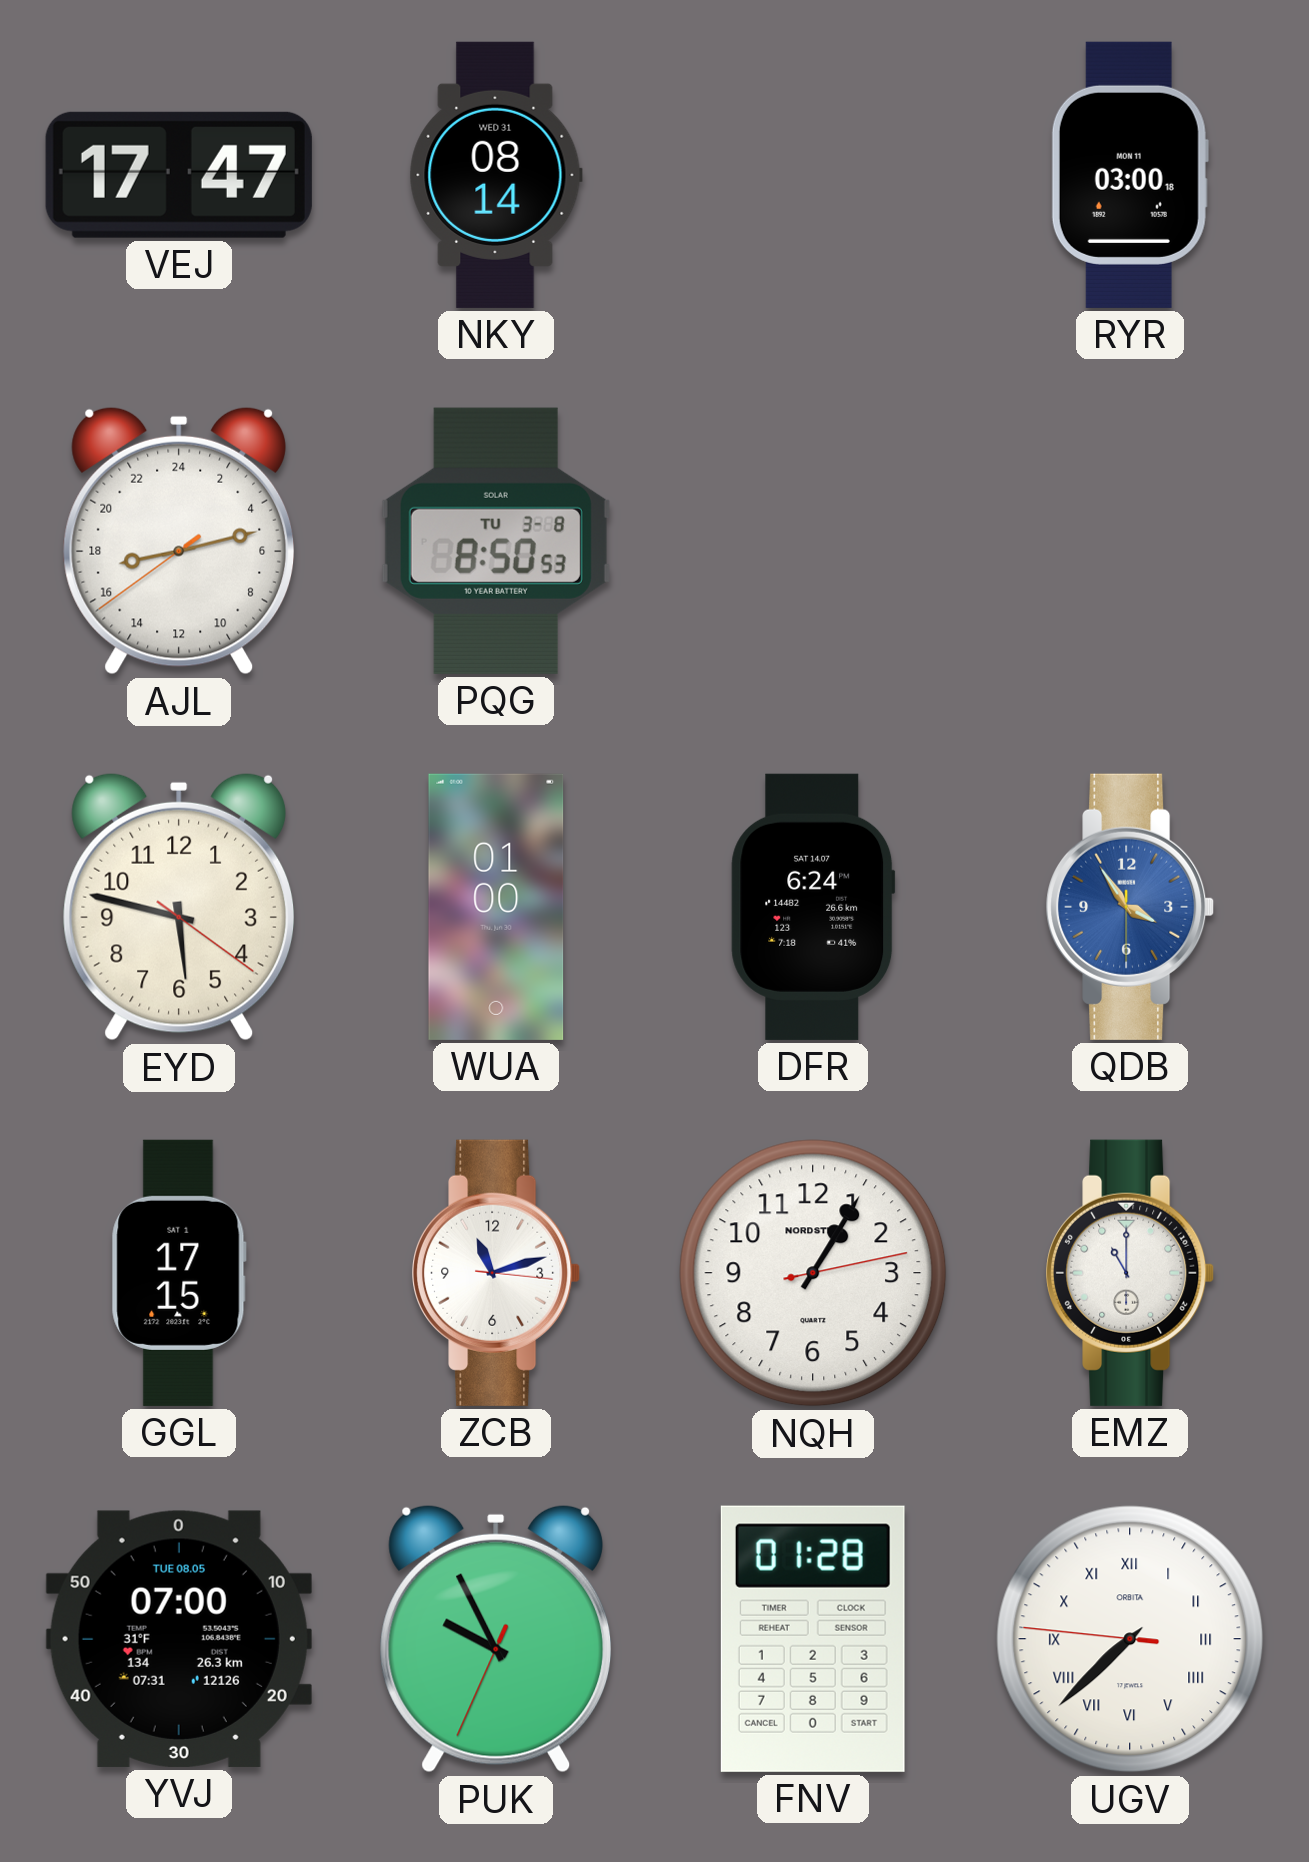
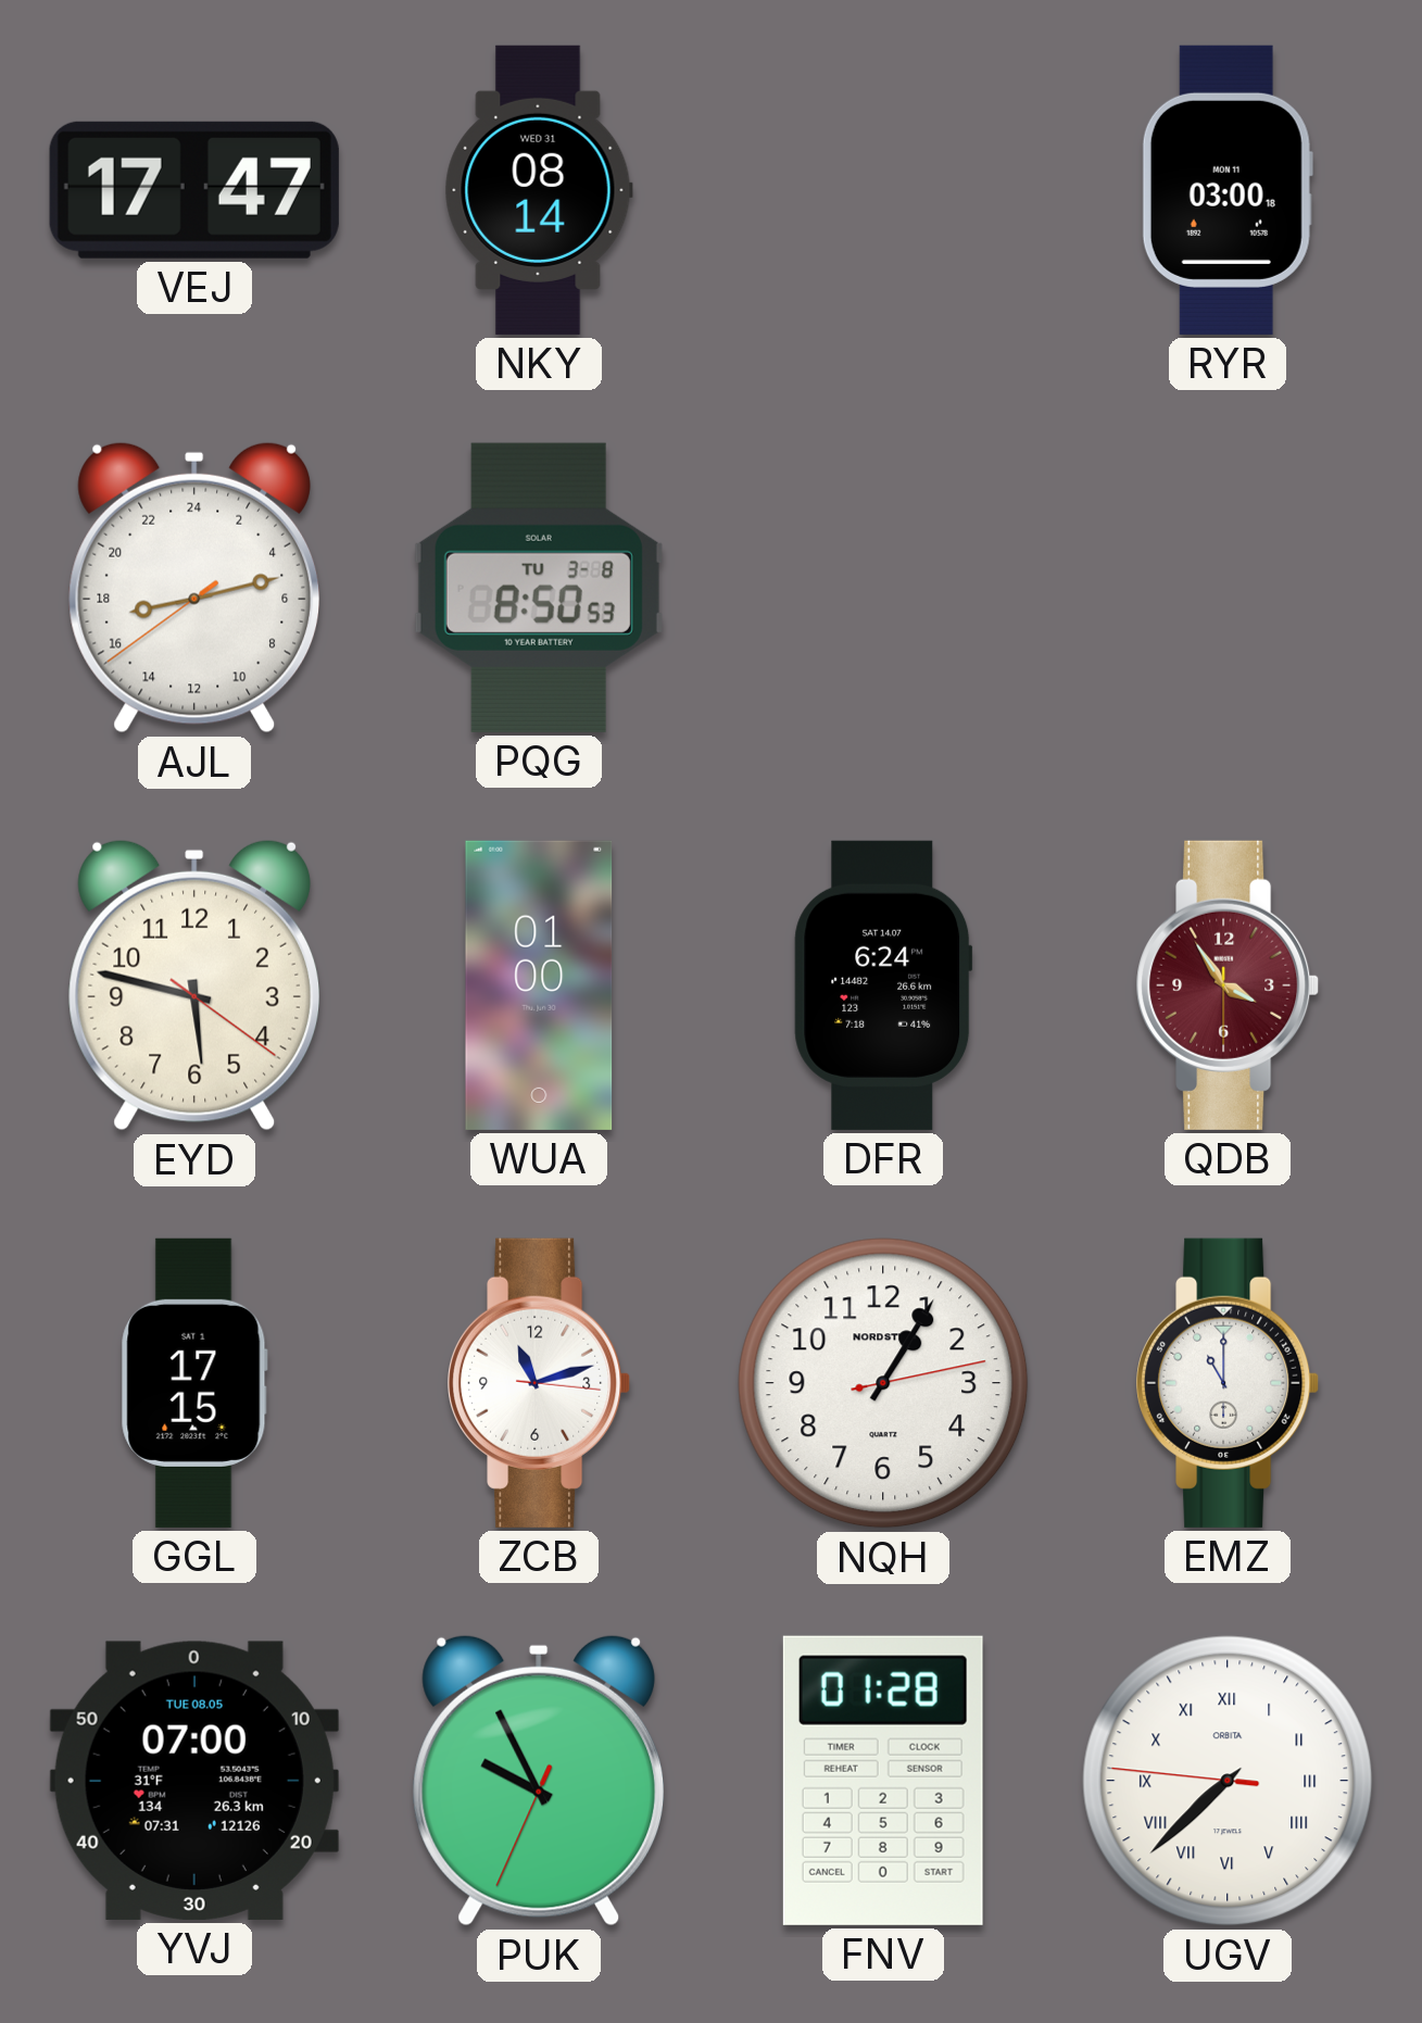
QDB dial: blue -> burgundy (1228, 985)
